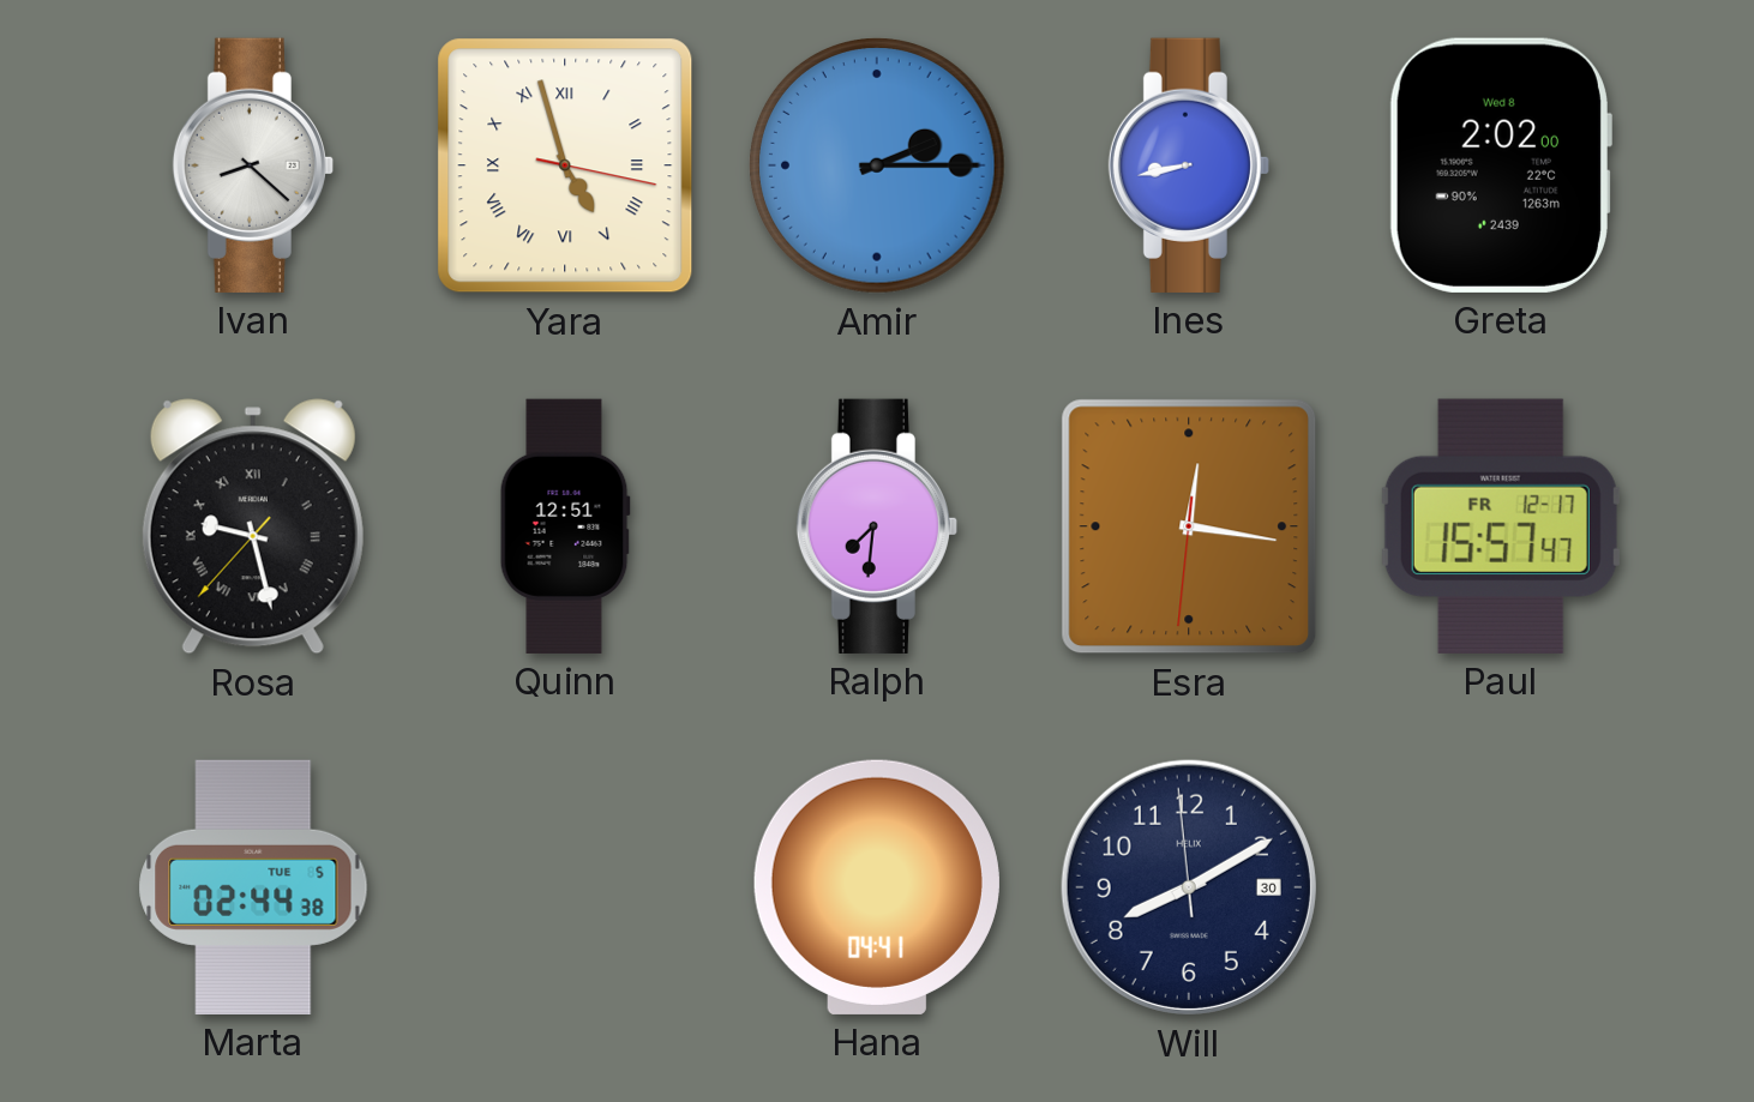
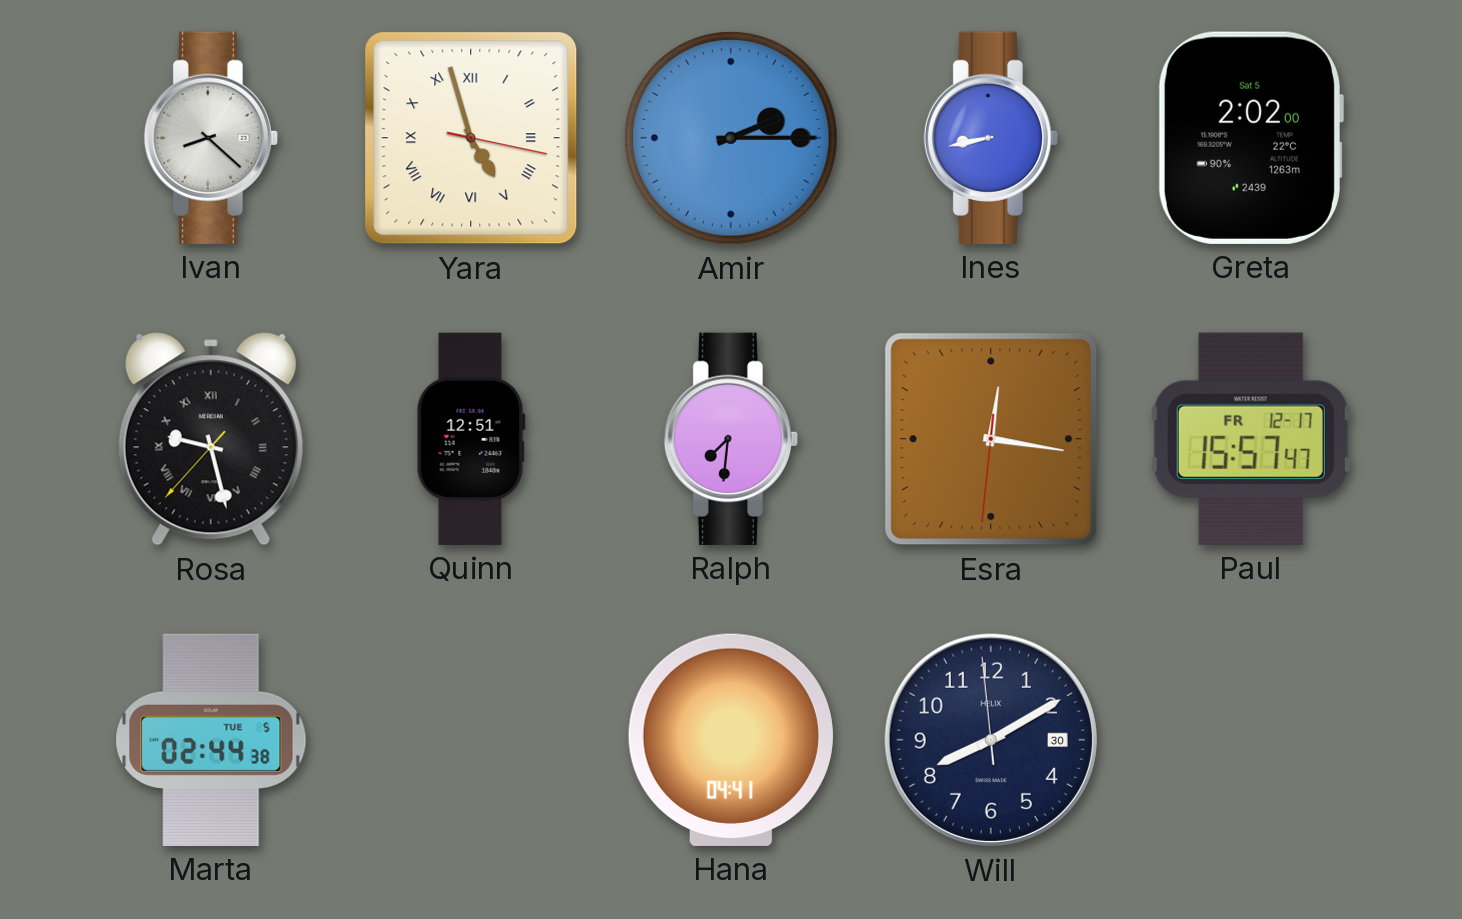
Greta date: Wed 8 -> Sat 5 (1250, 138)
